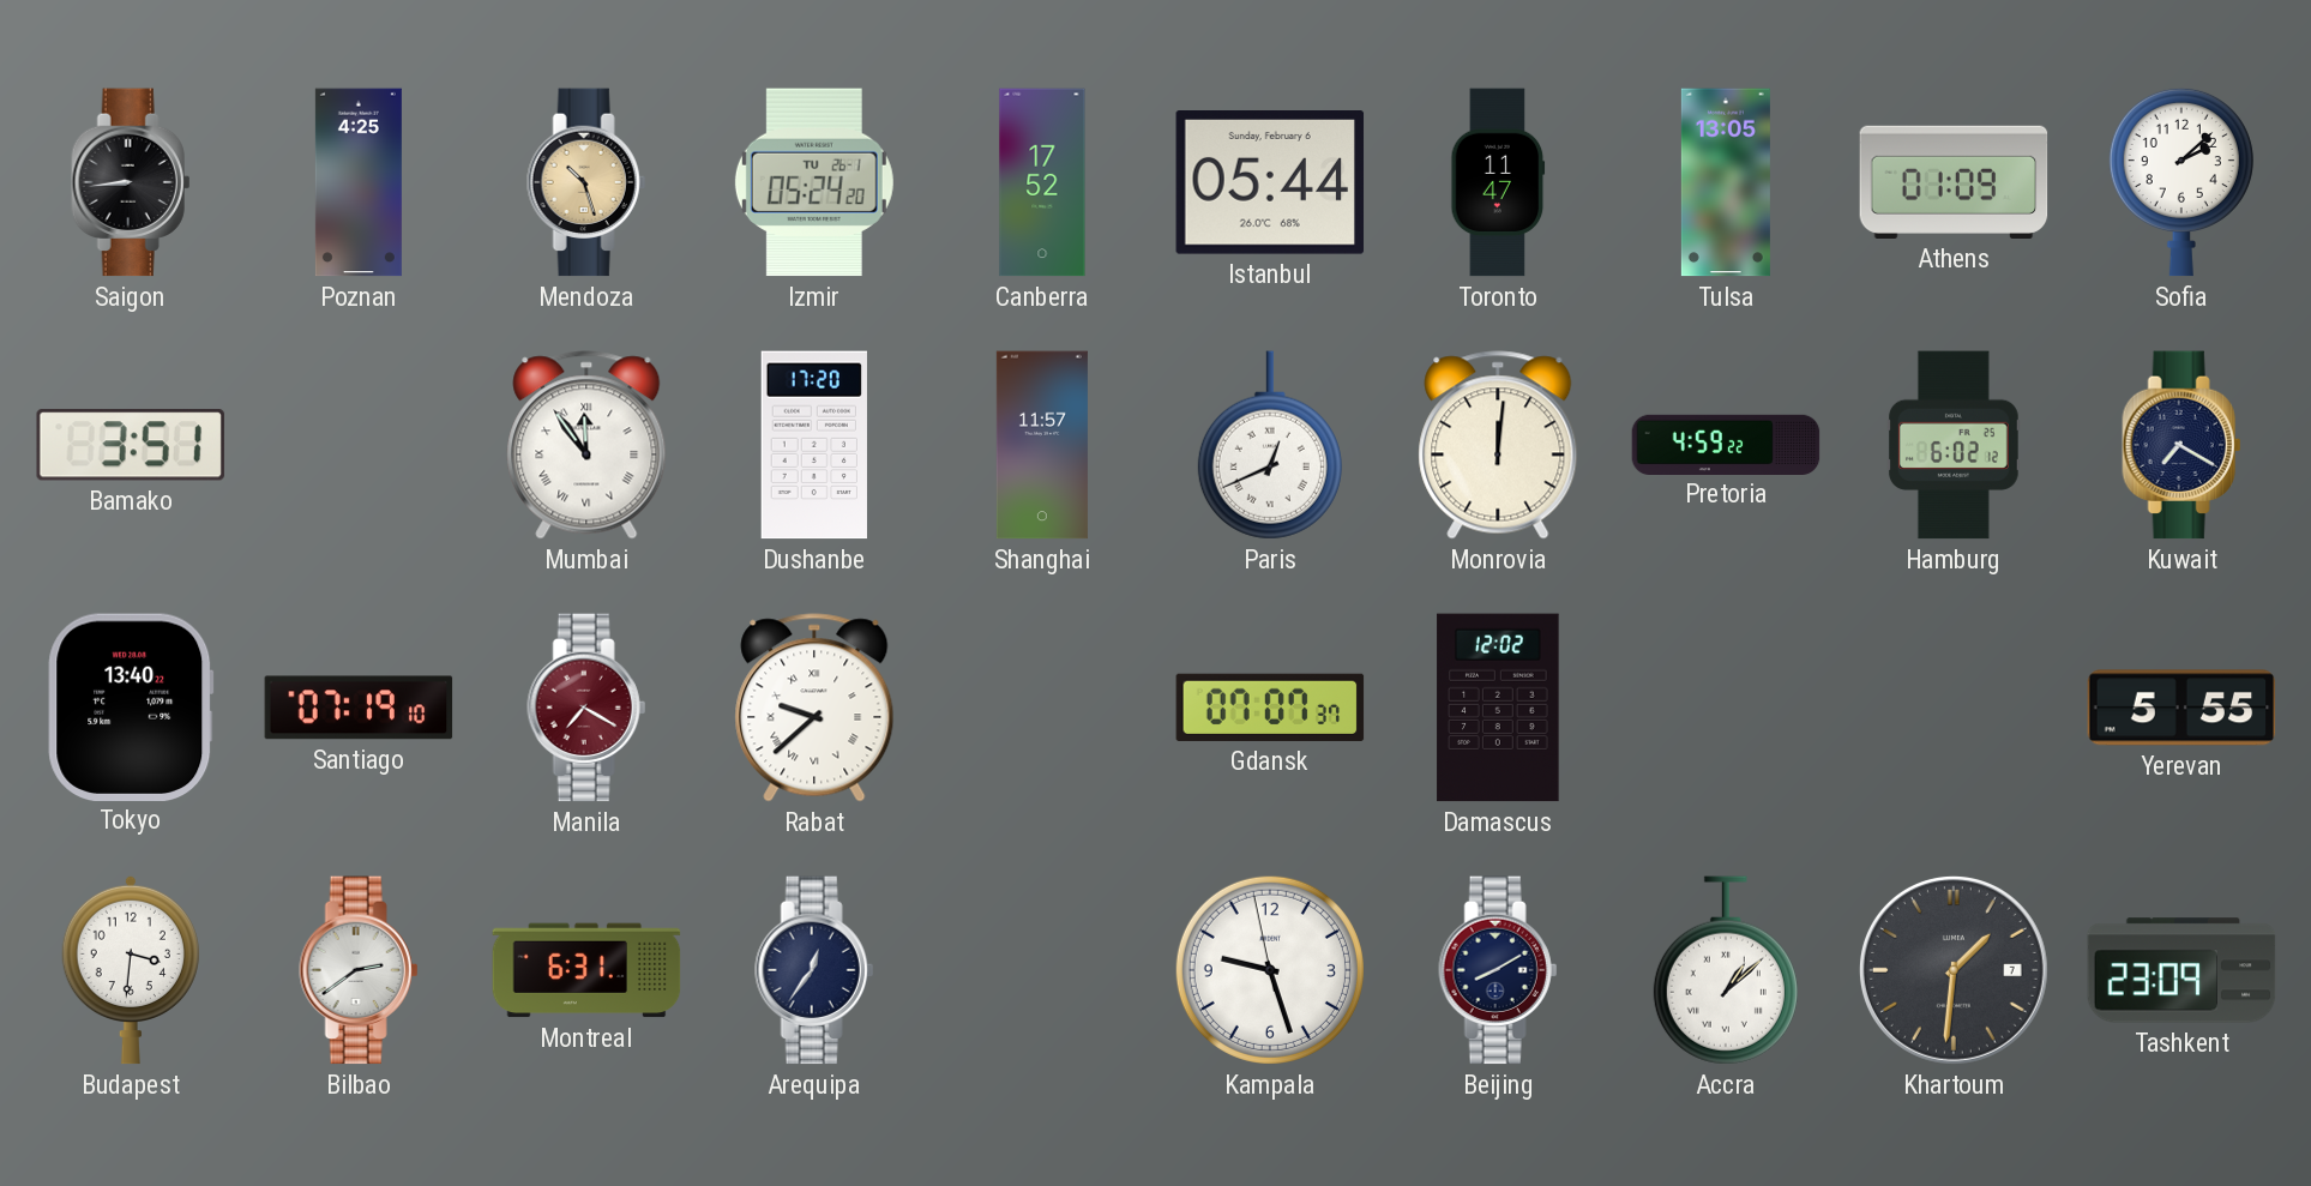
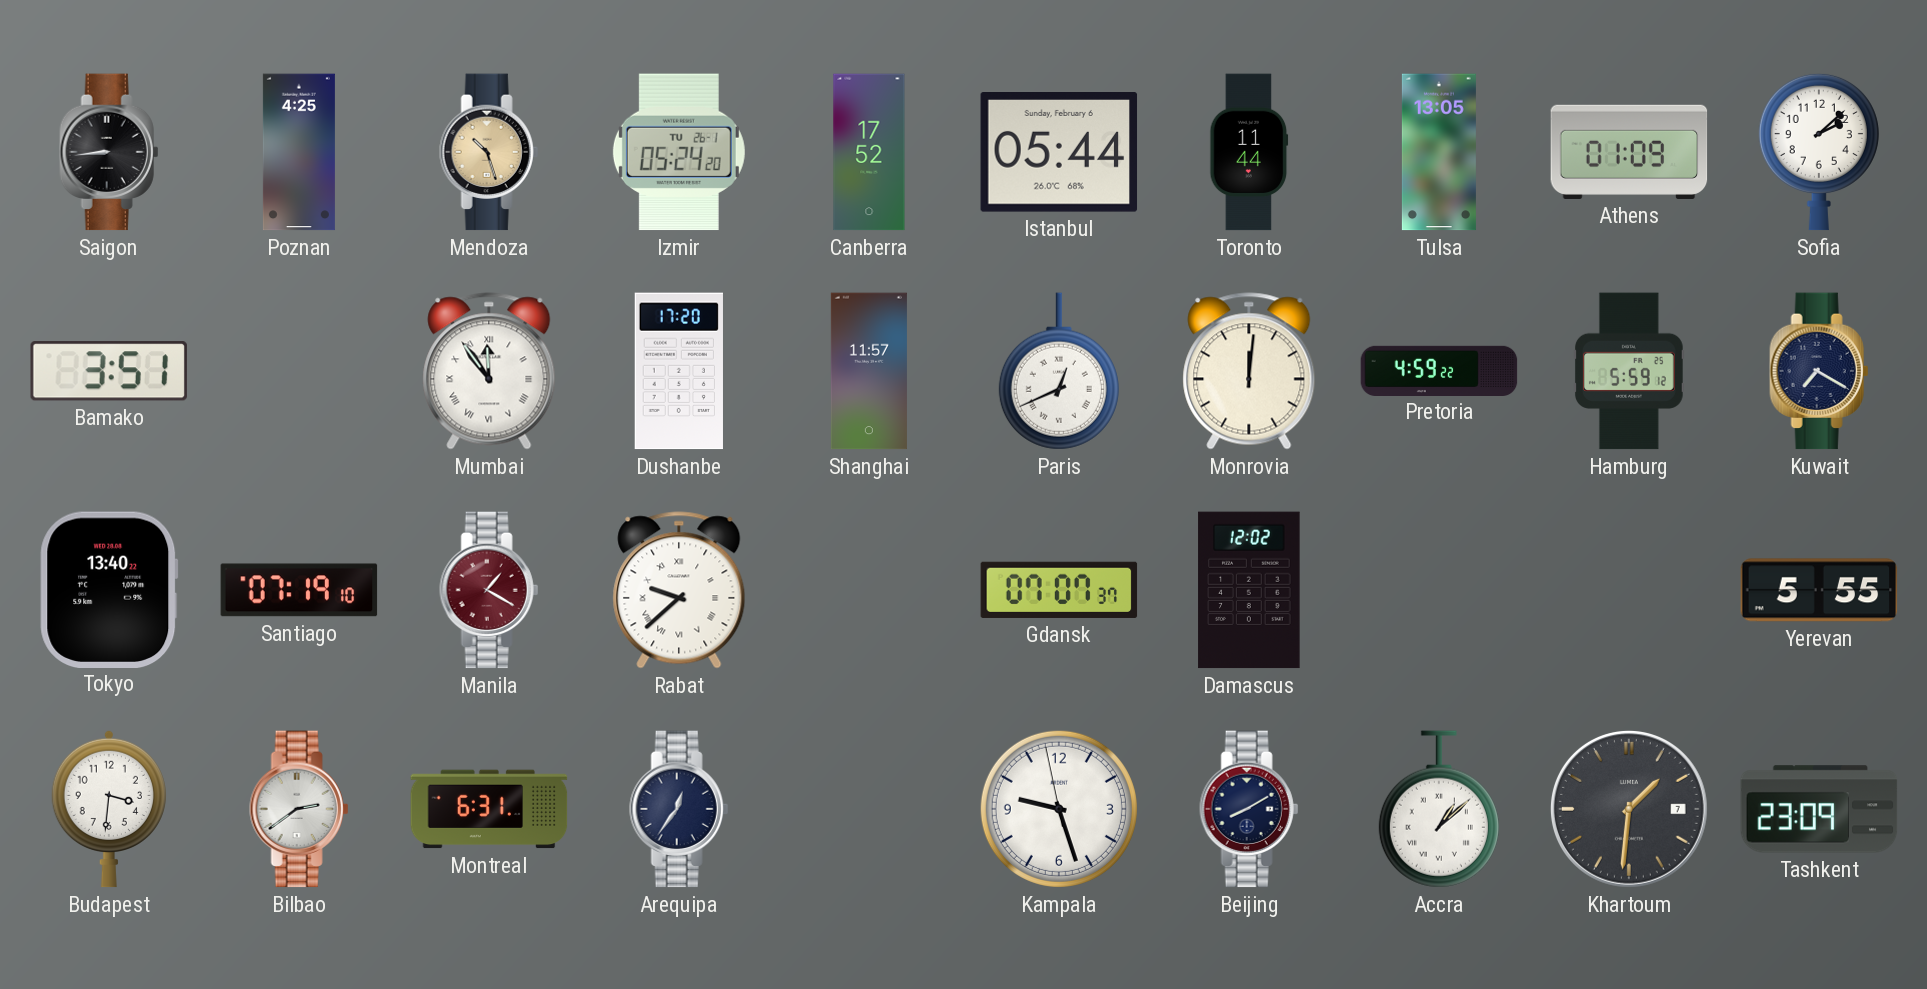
Toronto: 11:47 -> 11:44 (1249, 152)
Hamburg: 6:02 -> 5:59 (1629, 371)
Manila: 7:20 -> 1:20 (489, 590)
